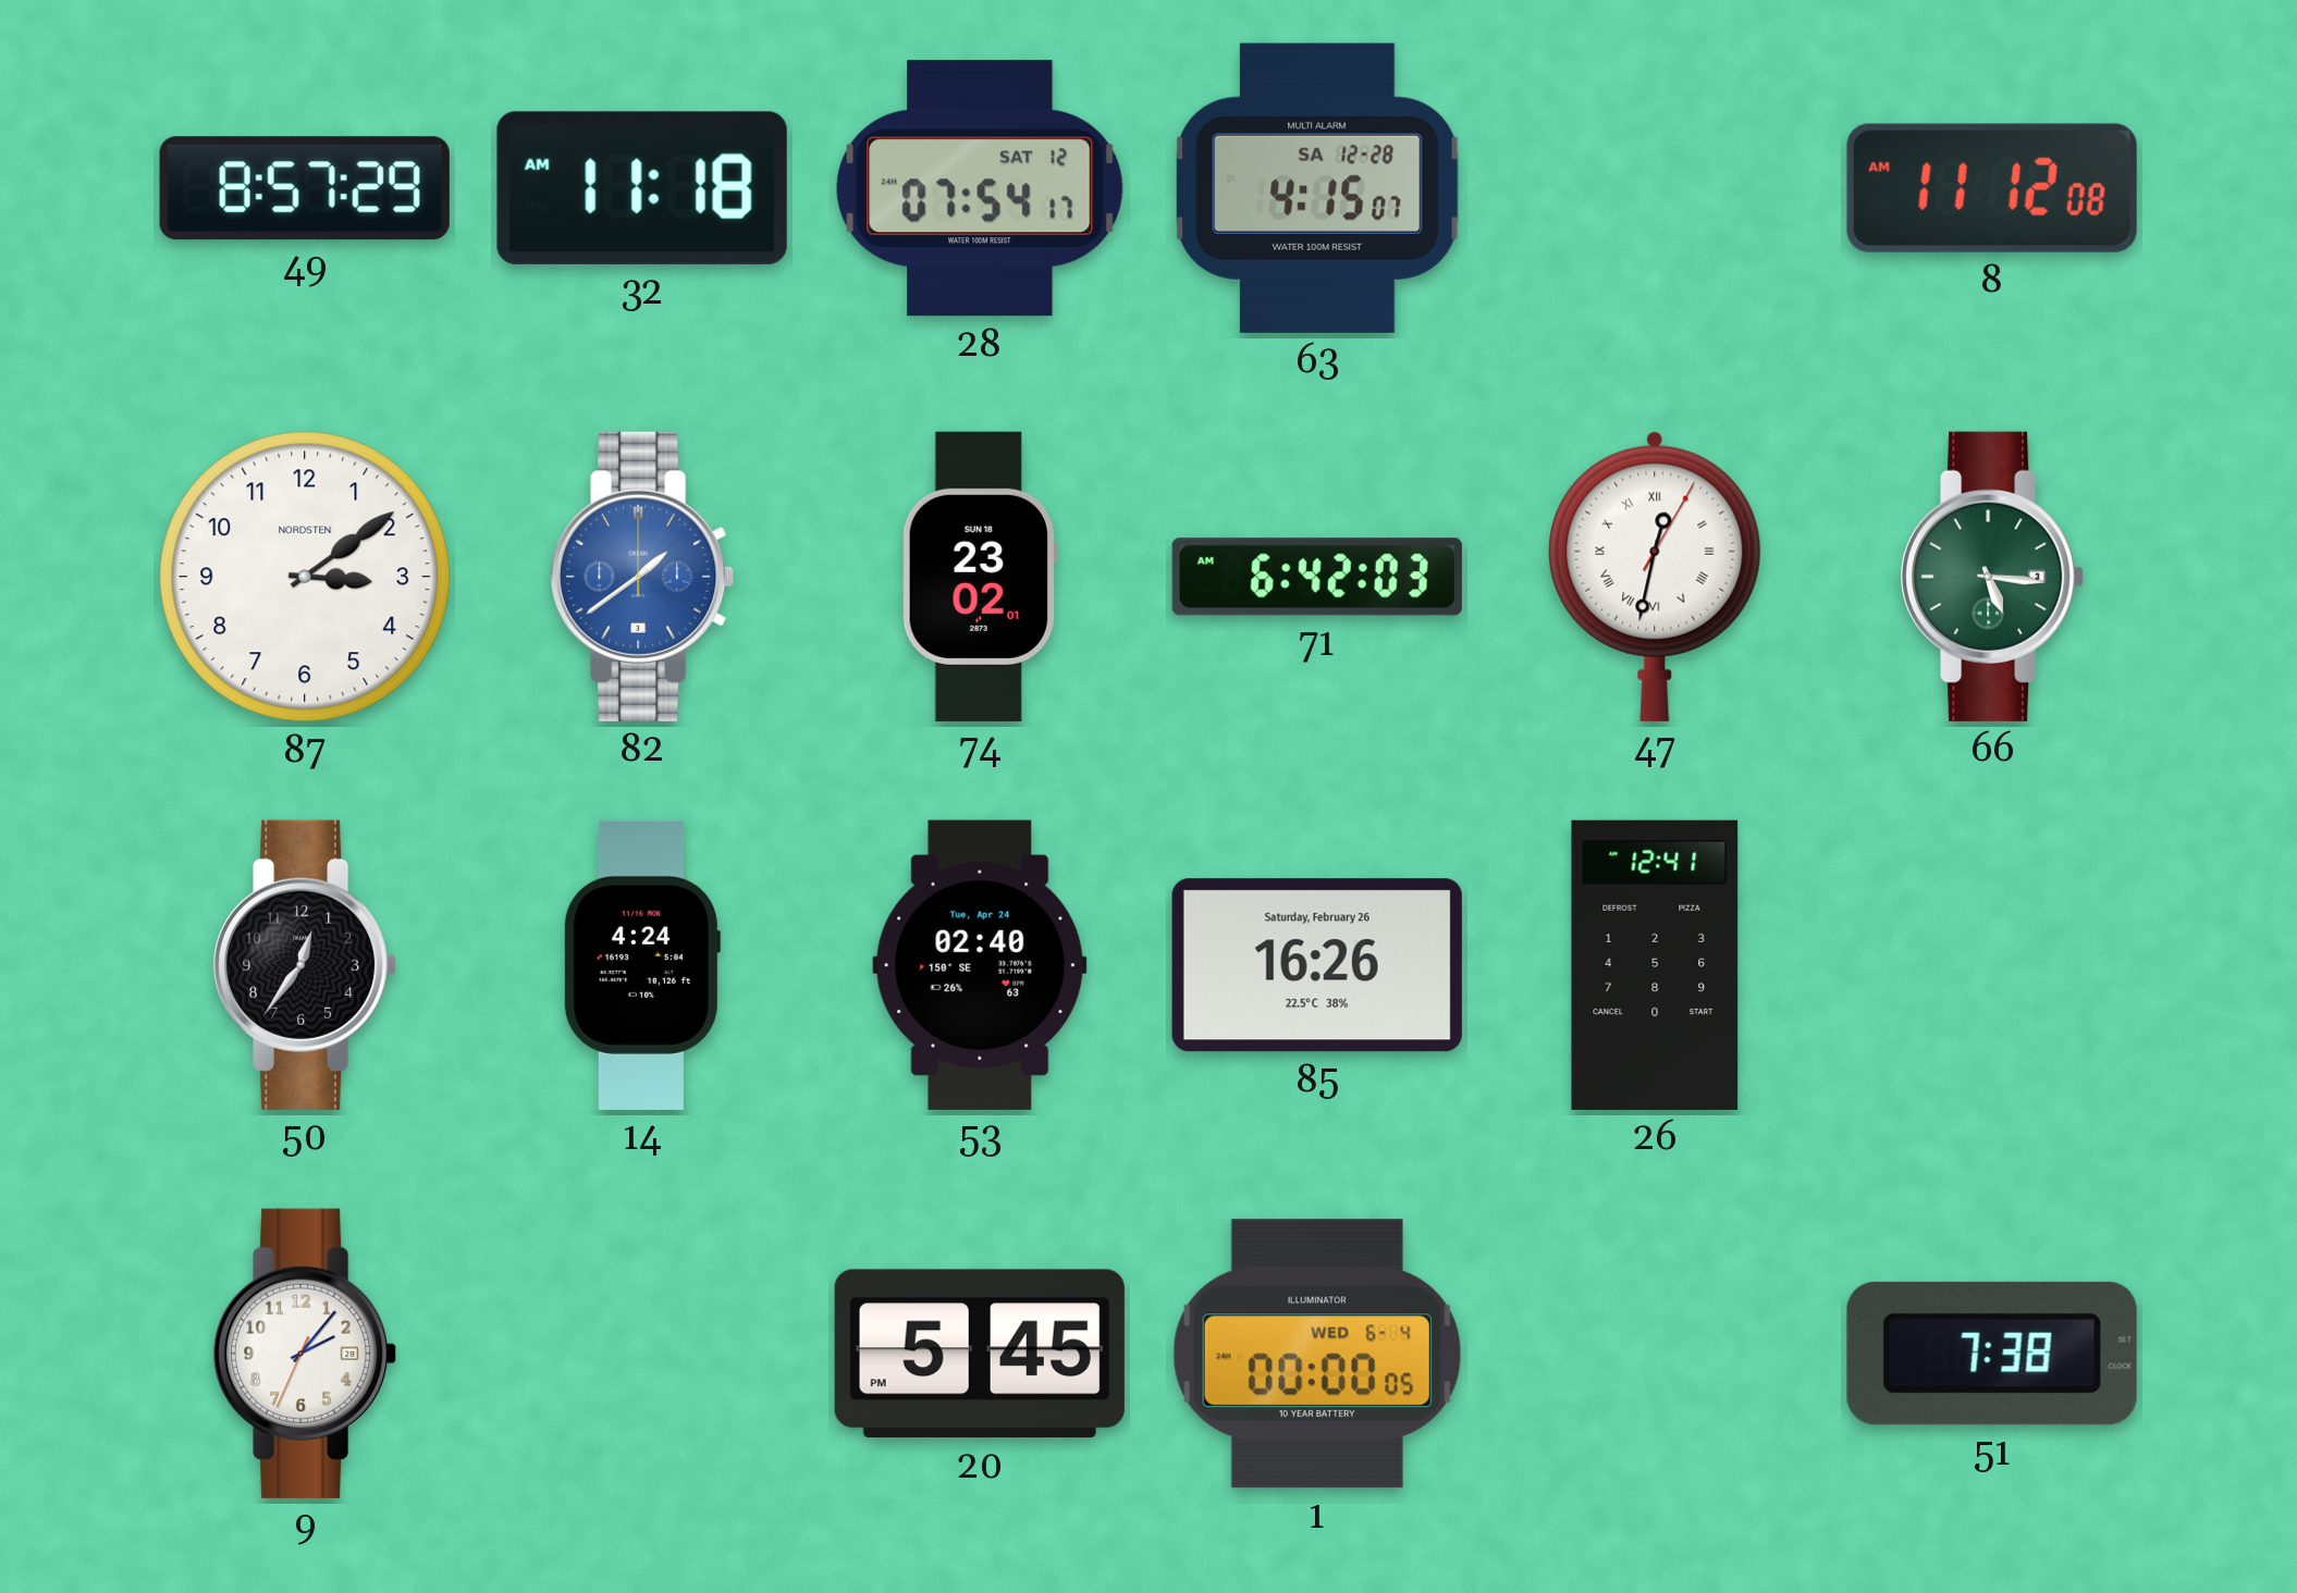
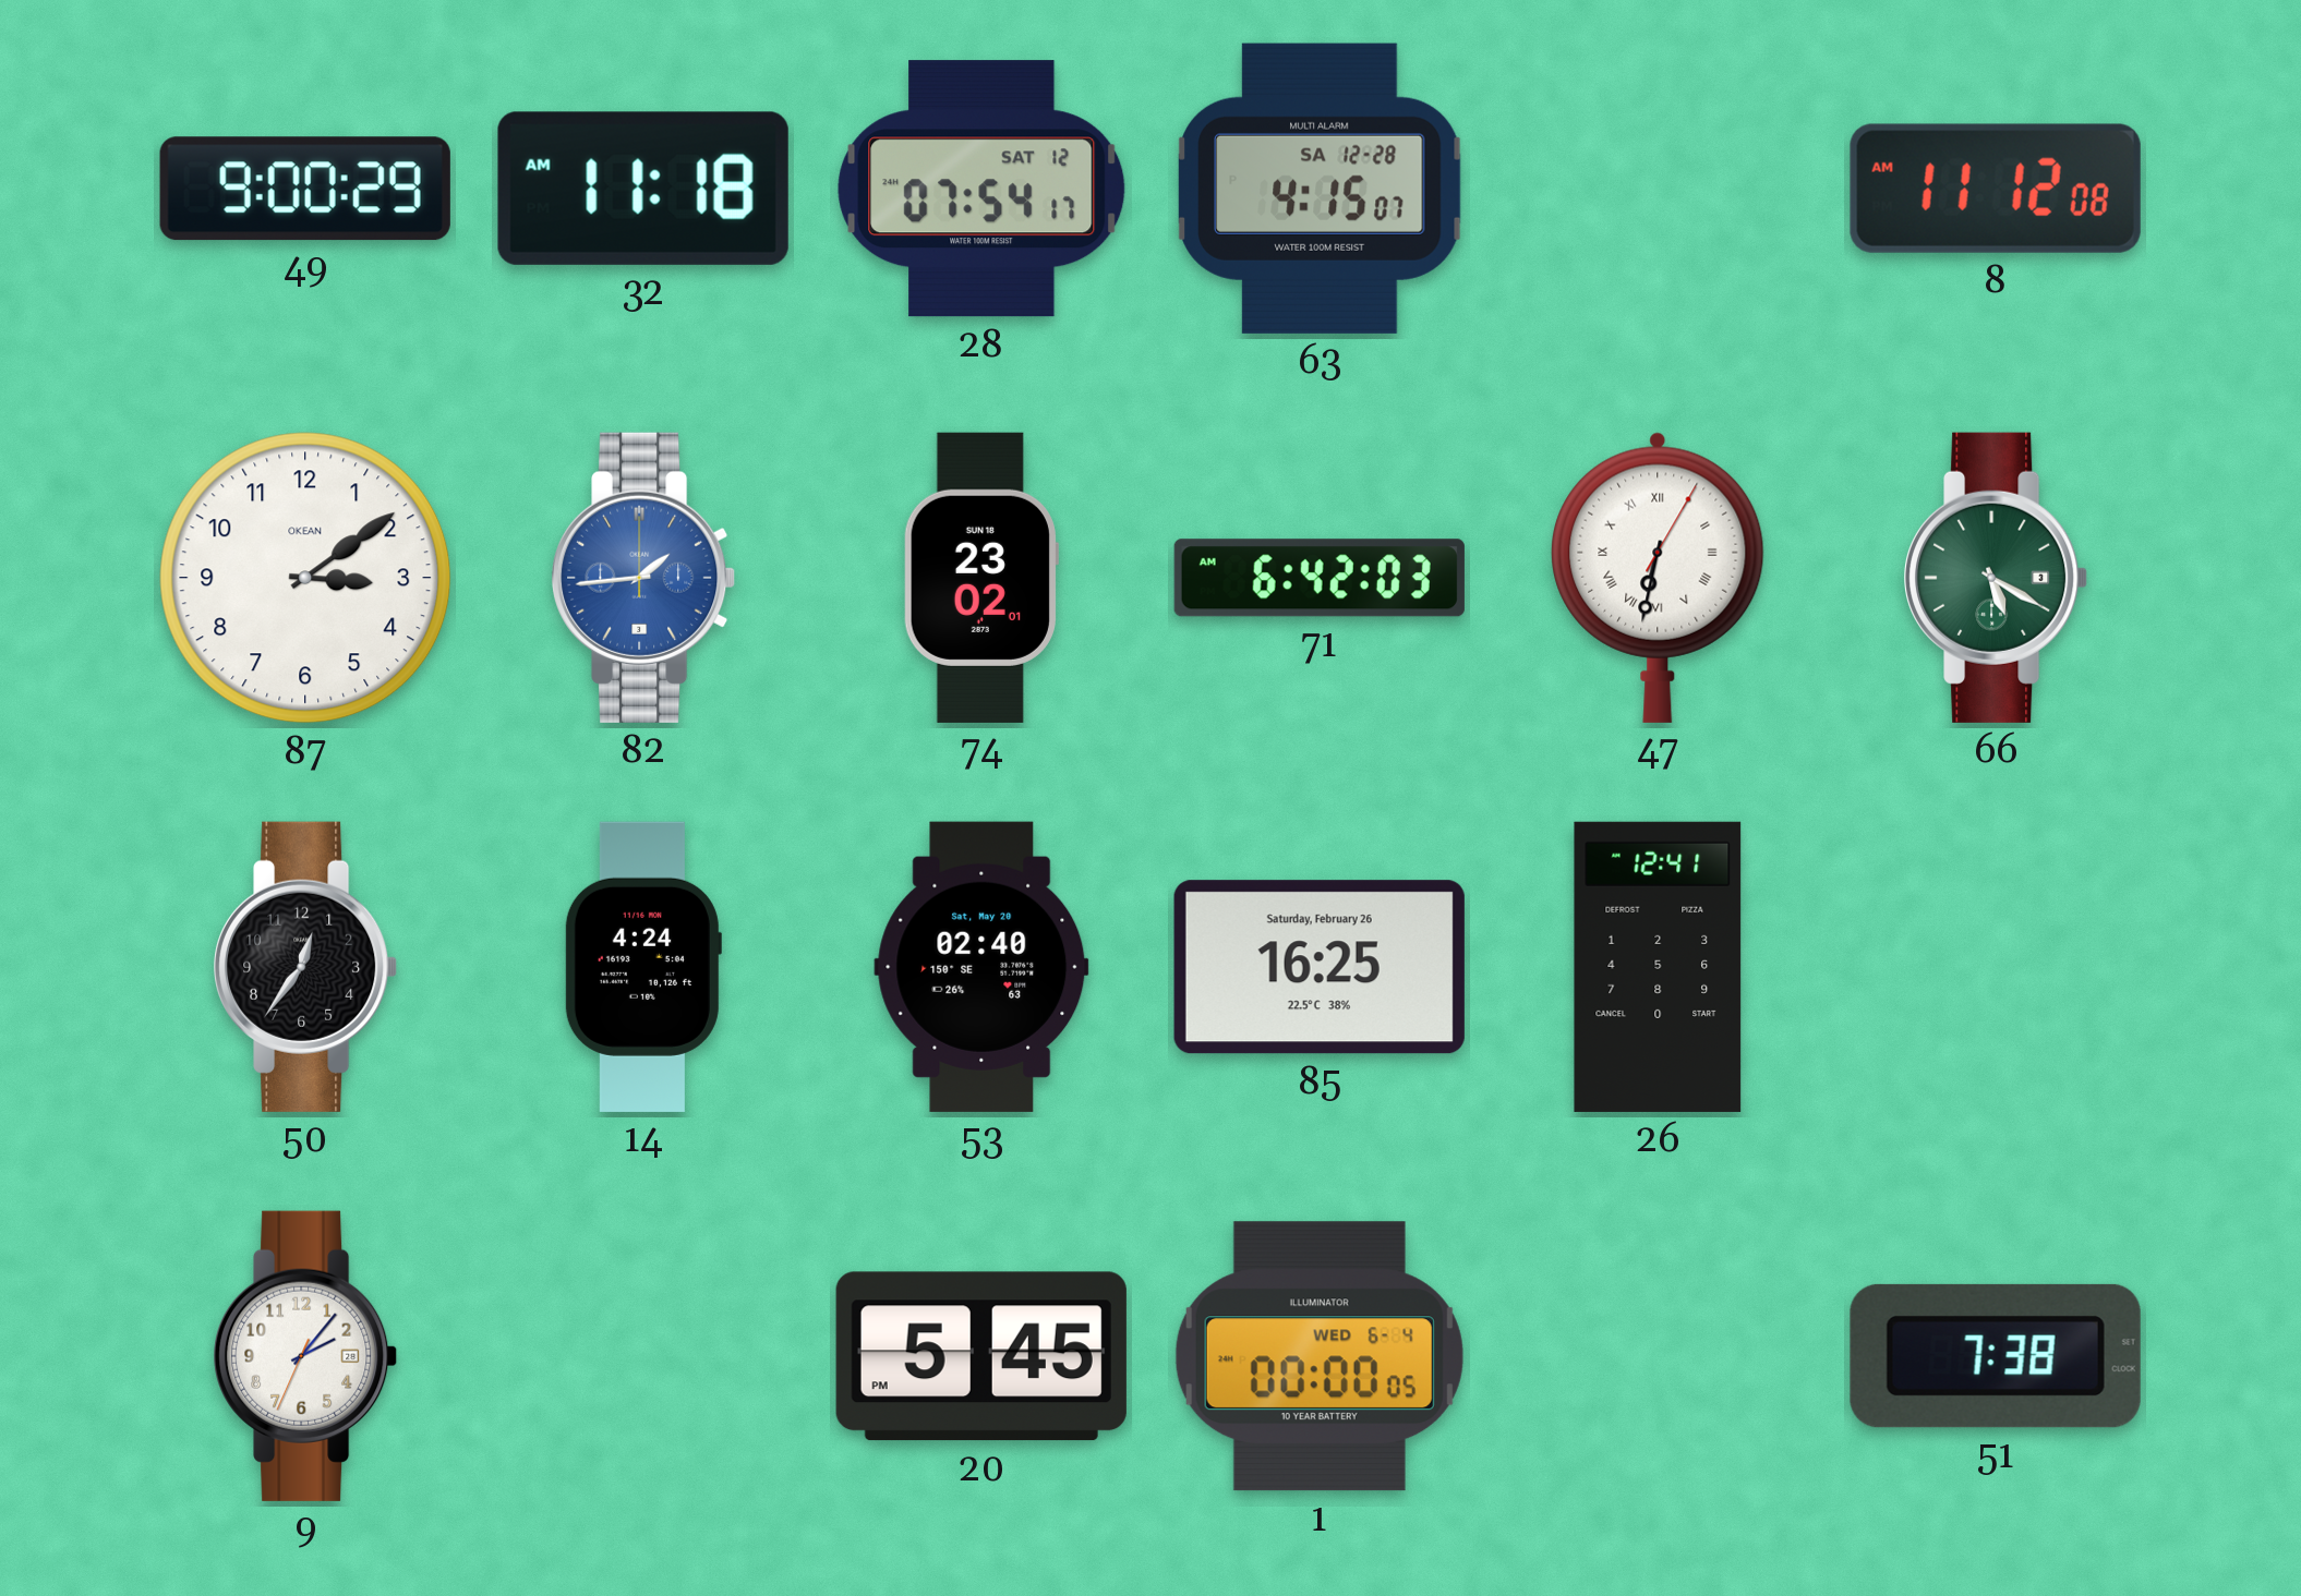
49: 8:57 -> 9:00 (305, 189)
87 brand: NORDSTEN -> OKEAN (305, 578)
82: 1:39 -> 1:44 (643, 578)
47: 12:32 -> 6:32 (1658, 578)
66: 5:16 -> 5:20 (1996, 578)
53 date: Tue, Apr 24 -> Sat, May 20 (981, 967)
85: 16:26 -> 16:25 (1320, 967)
